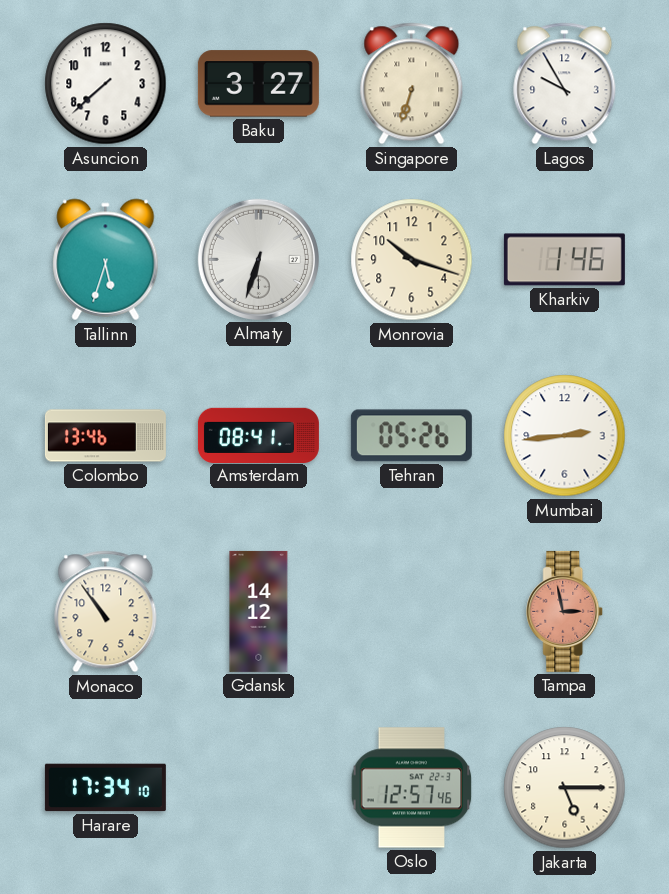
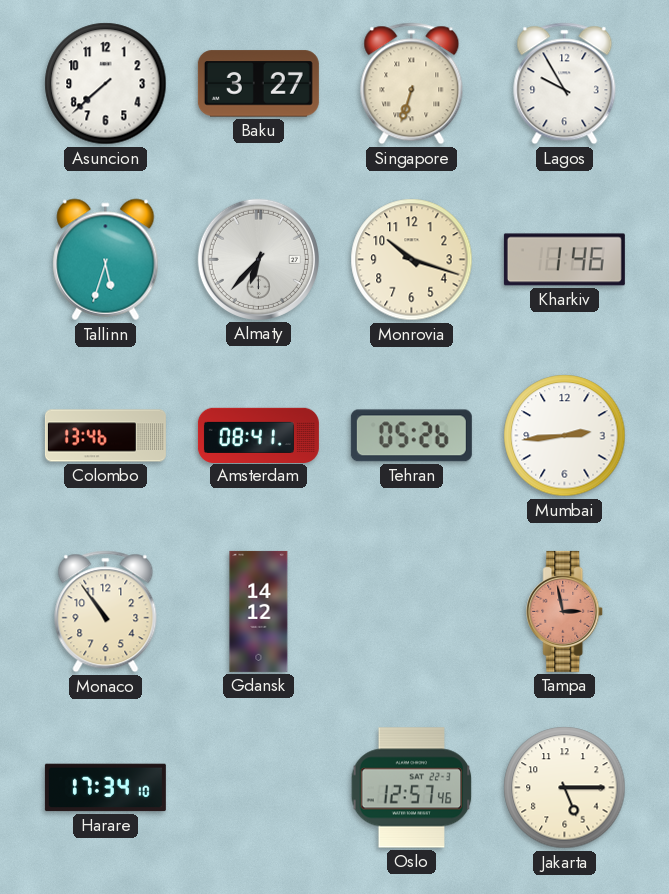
Almaty: 6:33 -> 6:37 (258, 259)
